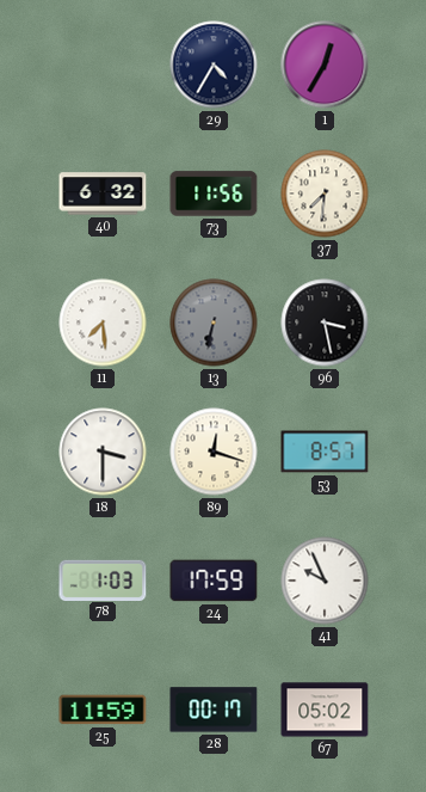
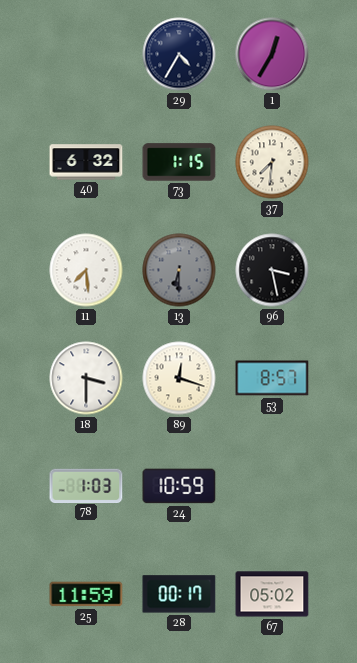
73: 11:56 -> 1:15 (179, 162)
13: 6:32 -> 6:30 (179, 270)
24: 17:59 -> 10:59 (179, 486)
41: 9:56 -> none (325, 581)
